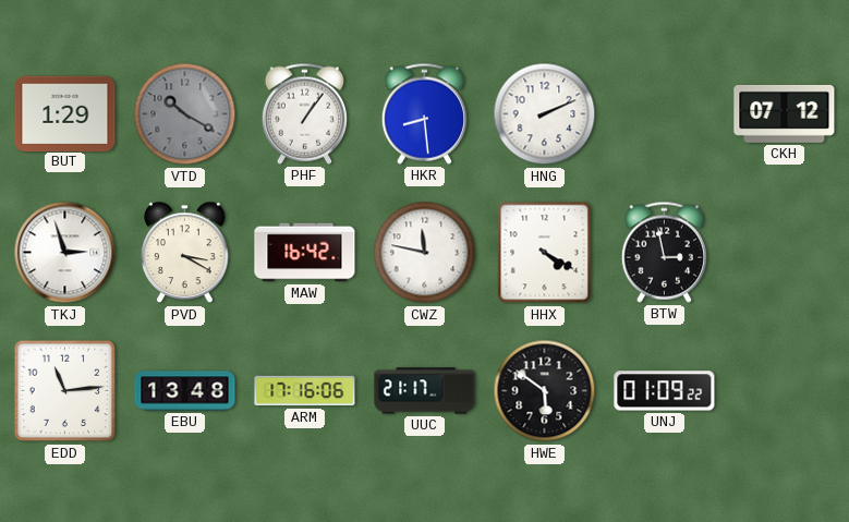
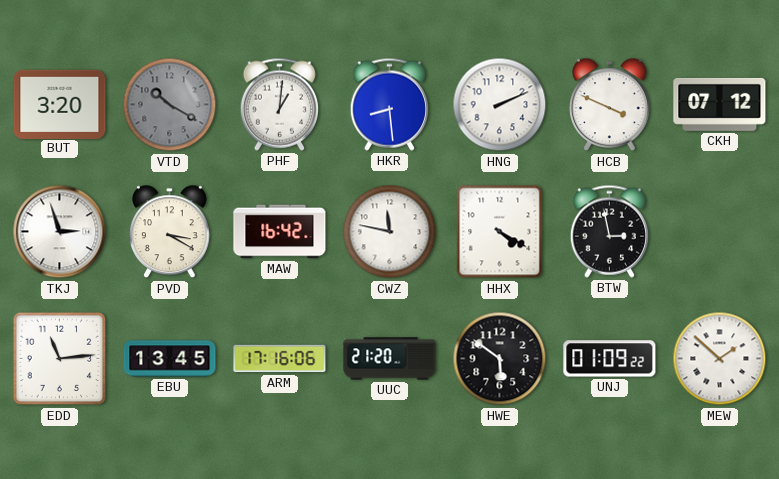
BUT: 1:29 -> 3:20 (60, 104)
PHF: 1:06 -> 1:01 (279, 104)
HCB: none -> 3:49 (610, 105)
EBU: 13:48 -> 13:45 (170, 359)
UUC: 21:17 -> 21:20 (390, 359)
MEW: none -> 1:52 (720, 359)
